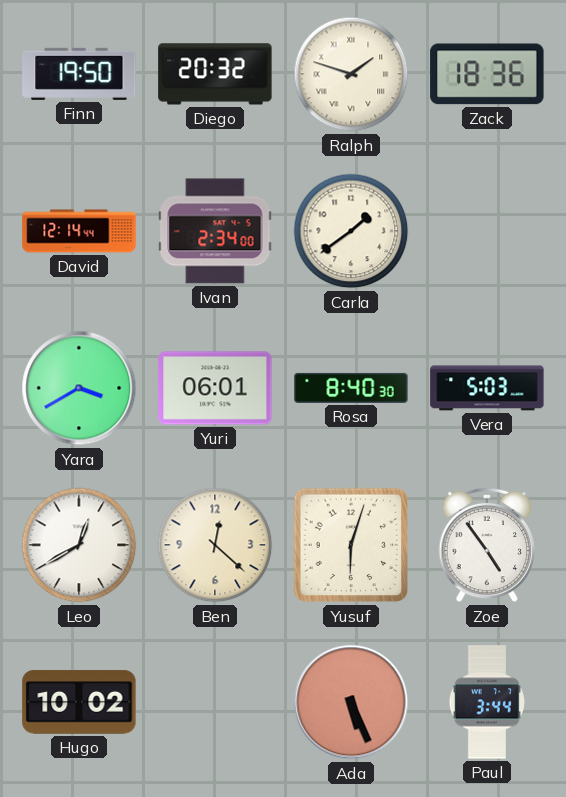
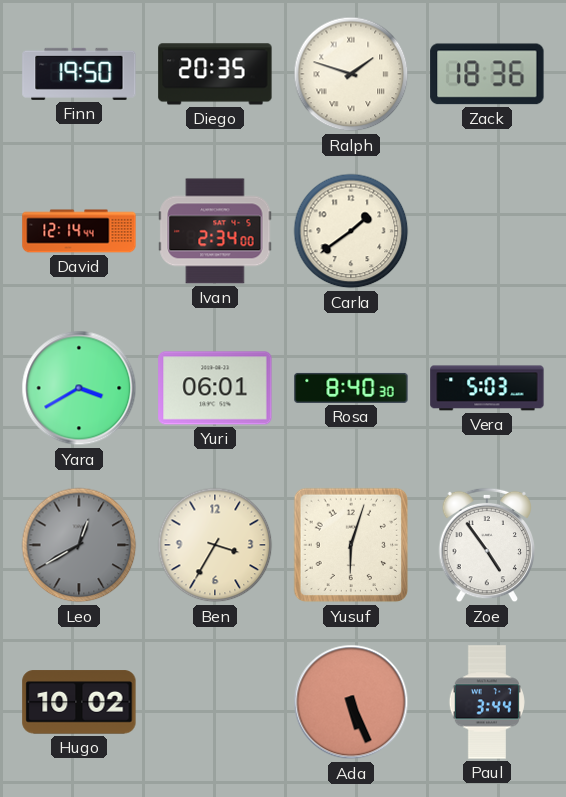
Diego: 20:32 -> 20:35 (215, 74)
Leo dial: white -> grey (79, 545)
Ben: 12:22 -> 3:35 (215, 545)
